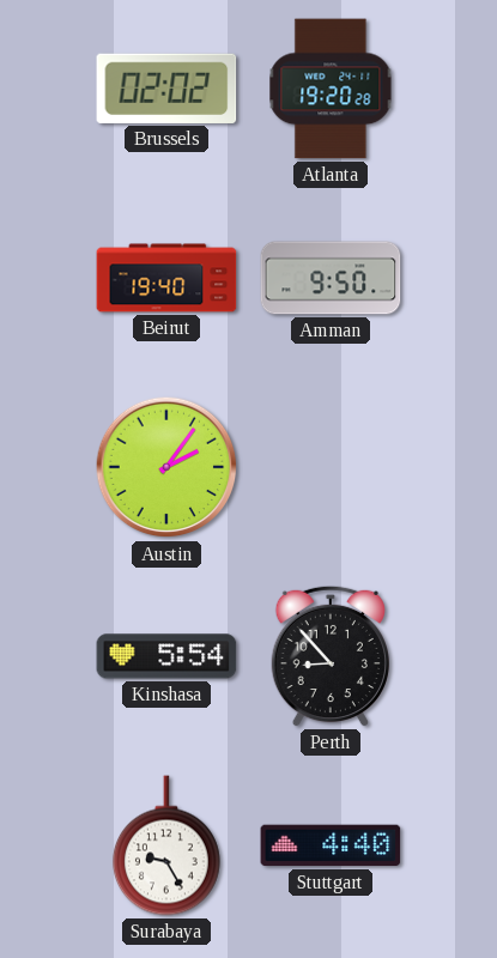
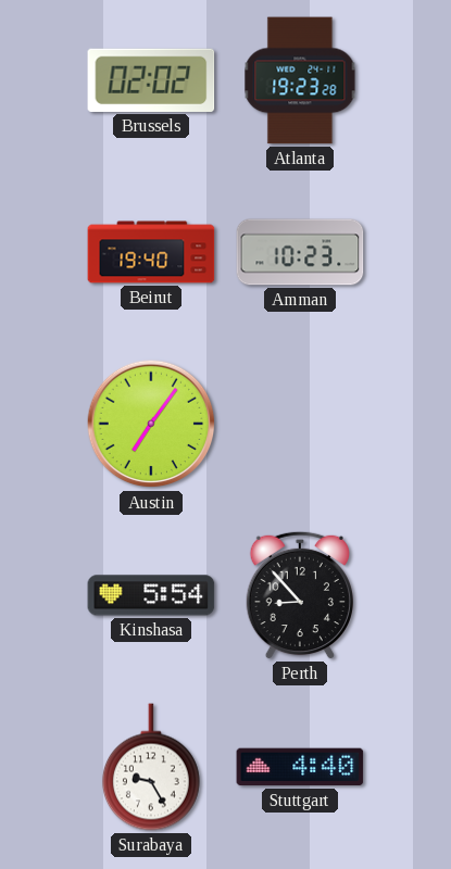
Atlanta: 19:20 -> 19:23 (300, 80)
Amman: 9:50 -> 10:23 (300, 252)
Austin: 2:06 -> 7:06 (151, 424)
